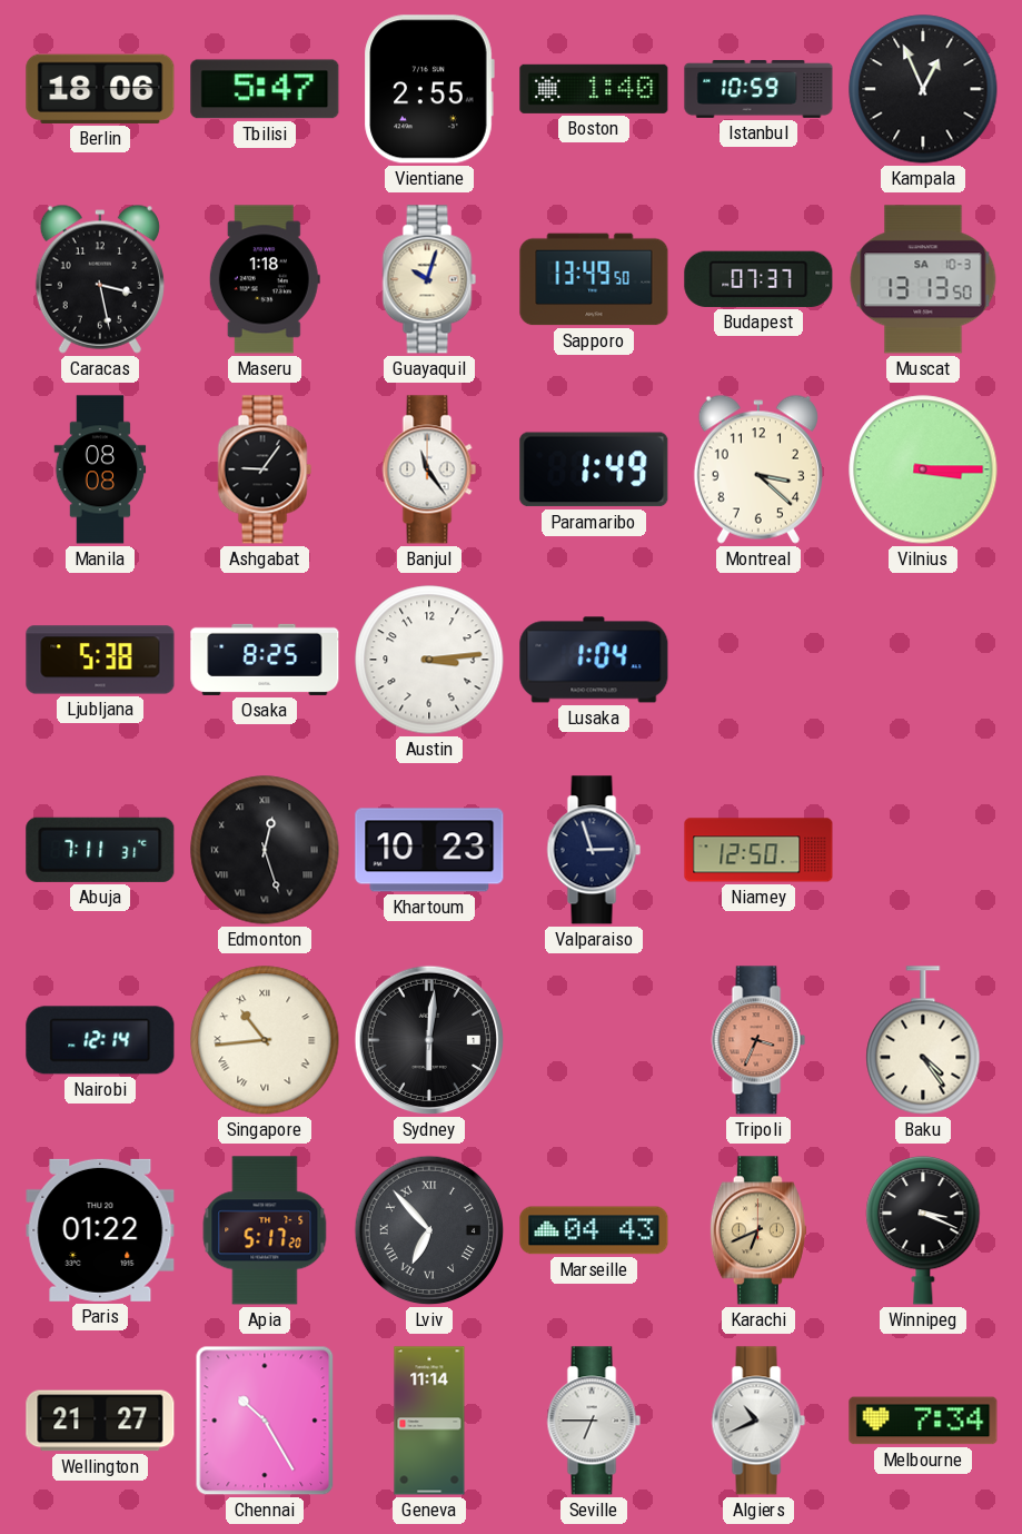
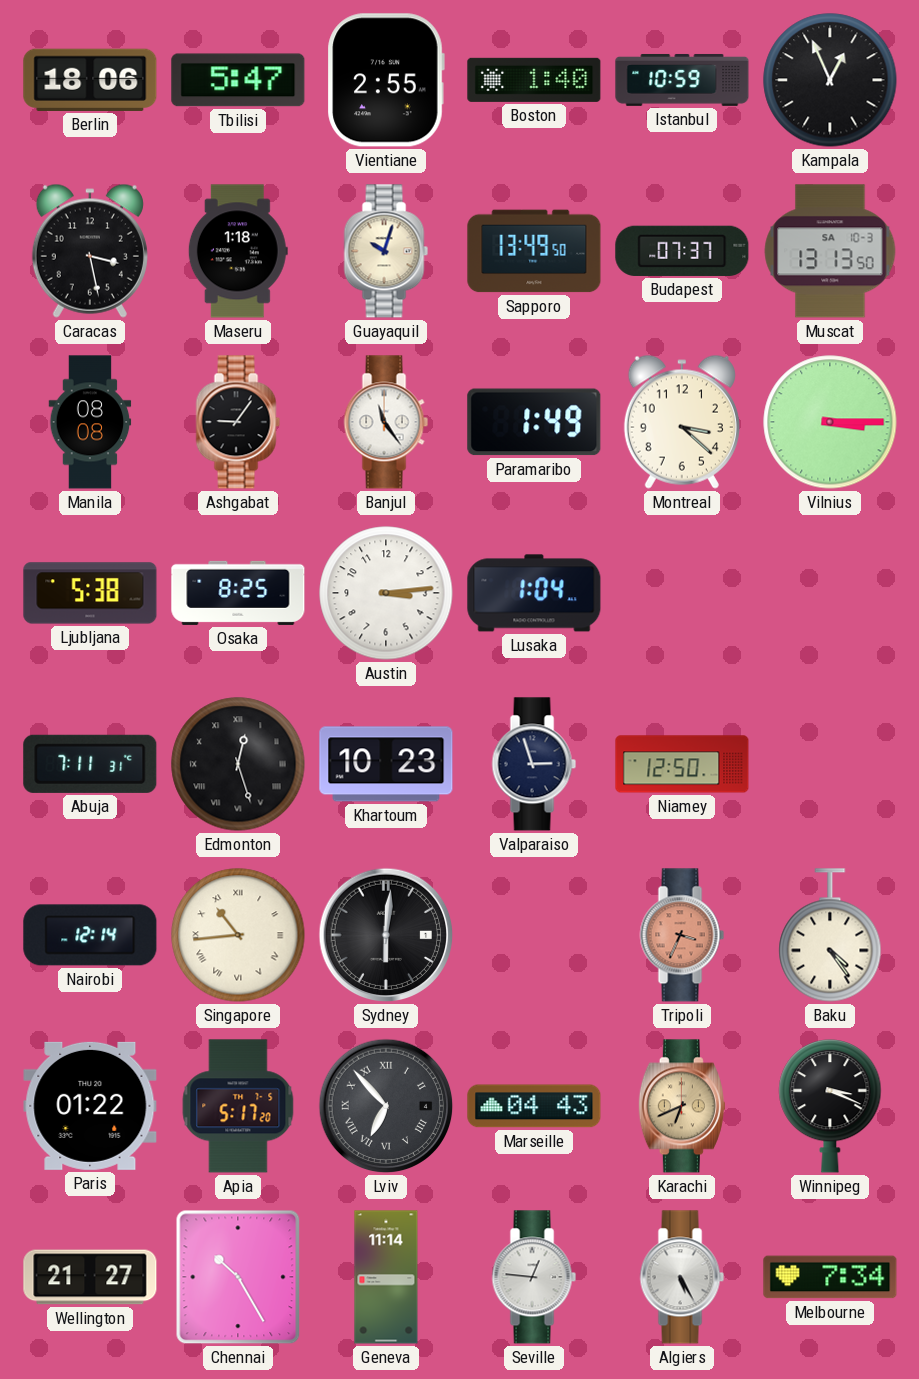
Seville: 6:45 -> 12:46 (534, 1277)
Algiers: 10:41 -> 5:25 (682, 1277)
